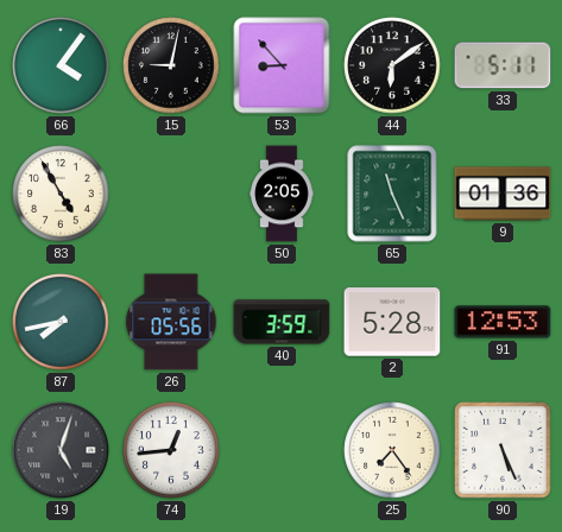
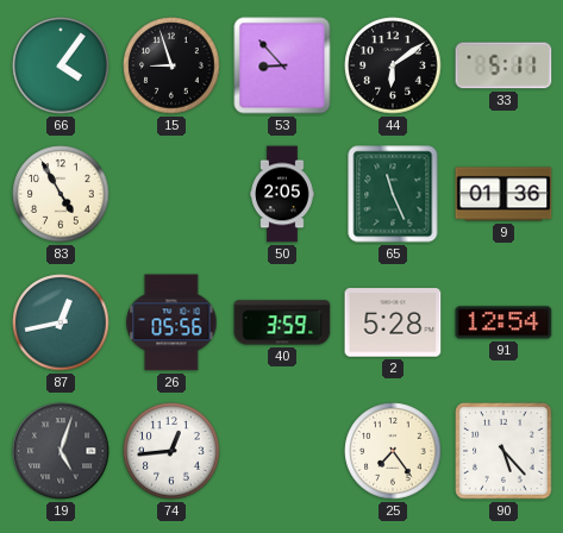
15: 9:02 -> 8:57 (171, 65)
87: 7:43 -> 12:43 (61, 322)
91: 12:53 -> 12:54 (503, 322)
90: 5:26 -> 5:23 (503, 451)
